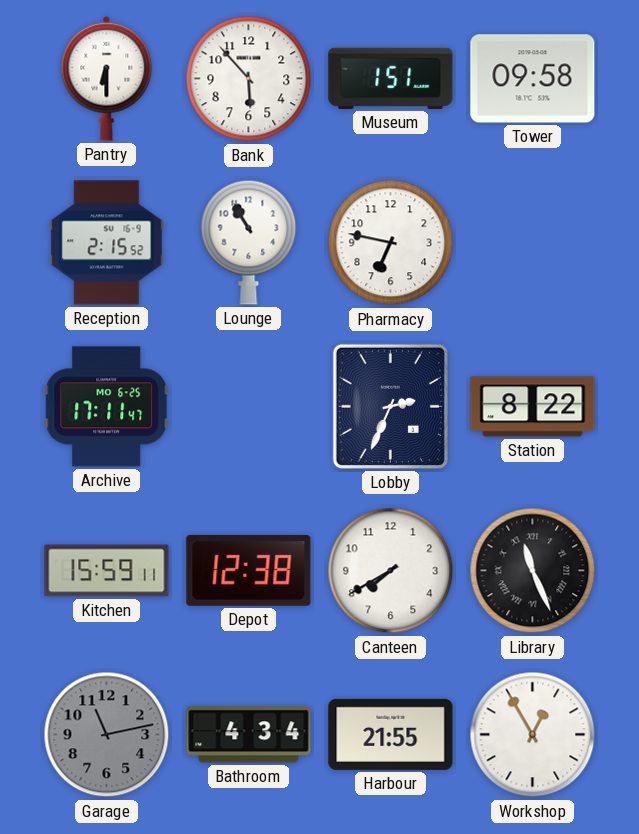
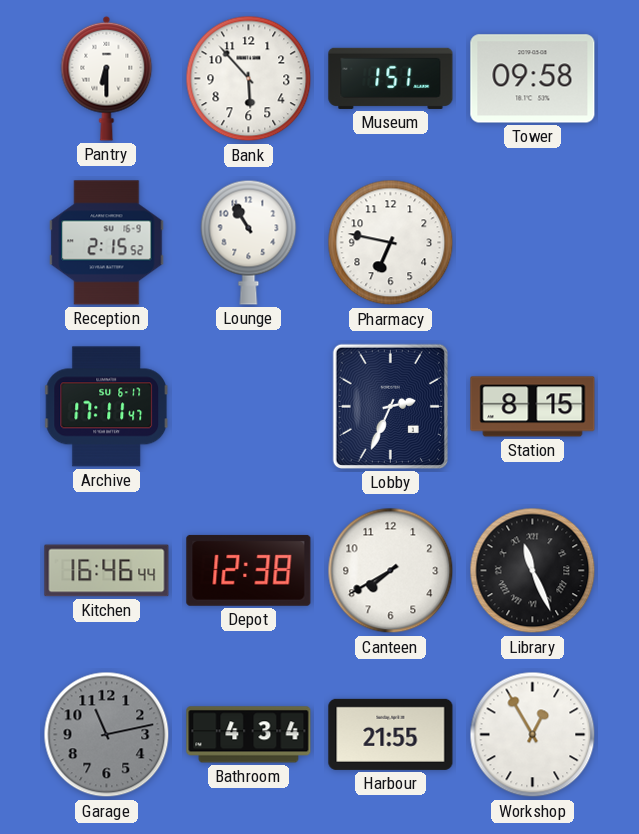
Archive date: MO 6-25 -> SU 6-17 (107, 407)
Station: 8:22 -> 8:15 (533, 407)
Kitchen: 15:59 -> 16:46 (107, 571)
